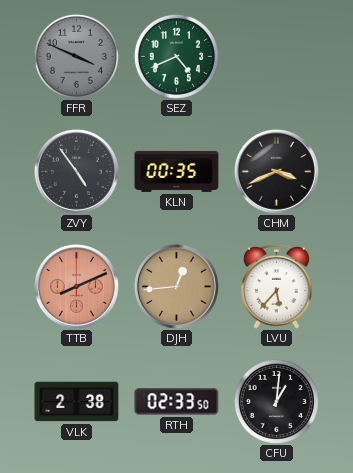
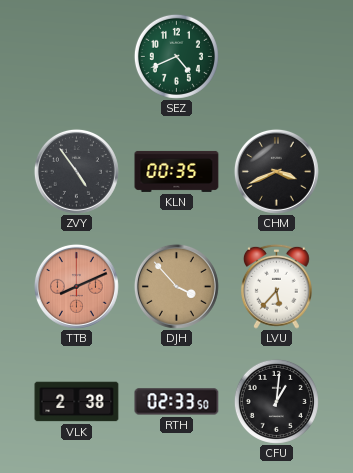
FFR: 3:49 -> none (76, 56)
DJH: 12:44 -> 3:53 (176, 286)
